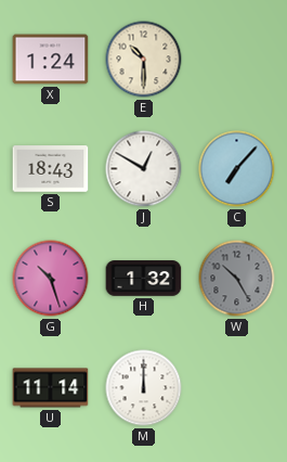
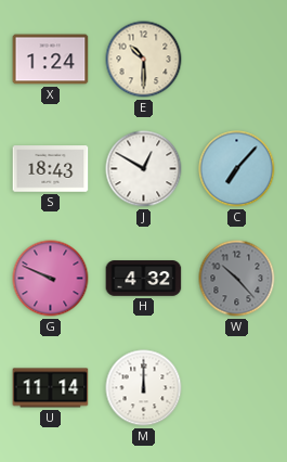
G: 10:27 -> 9:49 (51, 279)
H: 1:32 -> 4:32 (144, 279)
W: 10:25 -> 10:23 (237, 279)
